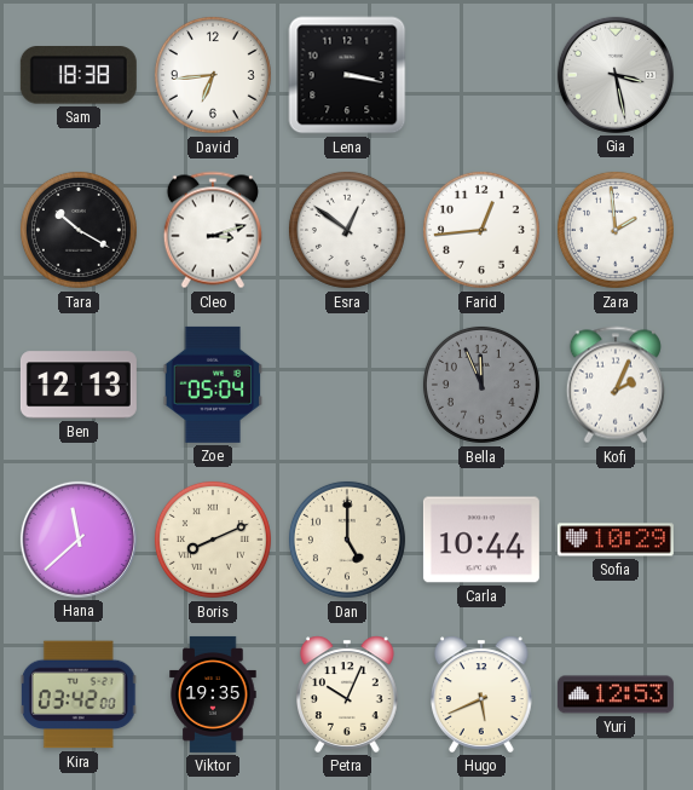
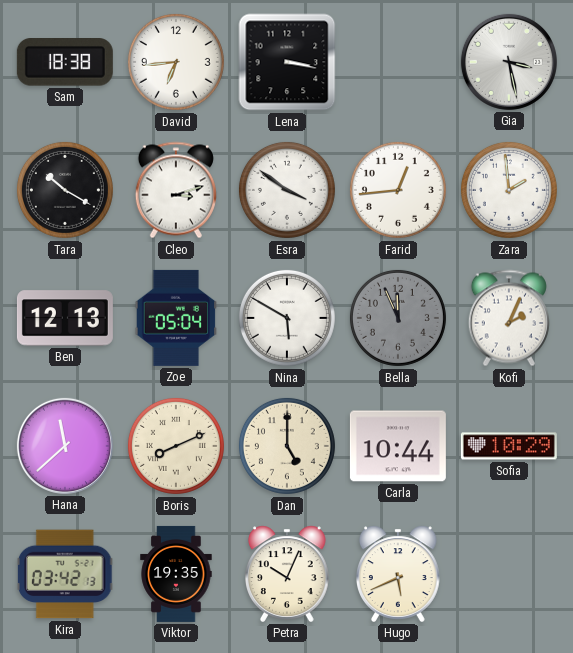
Esra: 12:51 -> 3:51 (287, 190)
Nina: none -> 5:50 (287, 318)
Kira: 03:42:00 -> 03:42:13 (65, 574)
Yuri: 12:53 -> none (616, 694)
